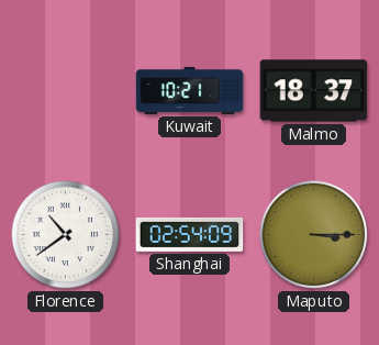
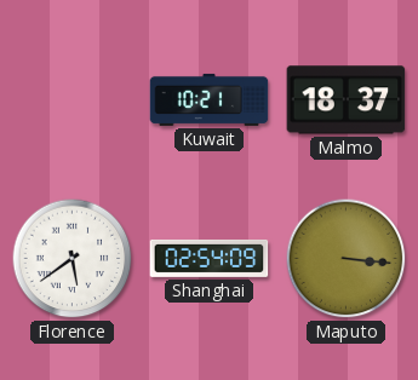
Florence: 10:39 -> 5:39 (73, 259)
Maputo: 3:15 -> 3:16 (347, 259)
